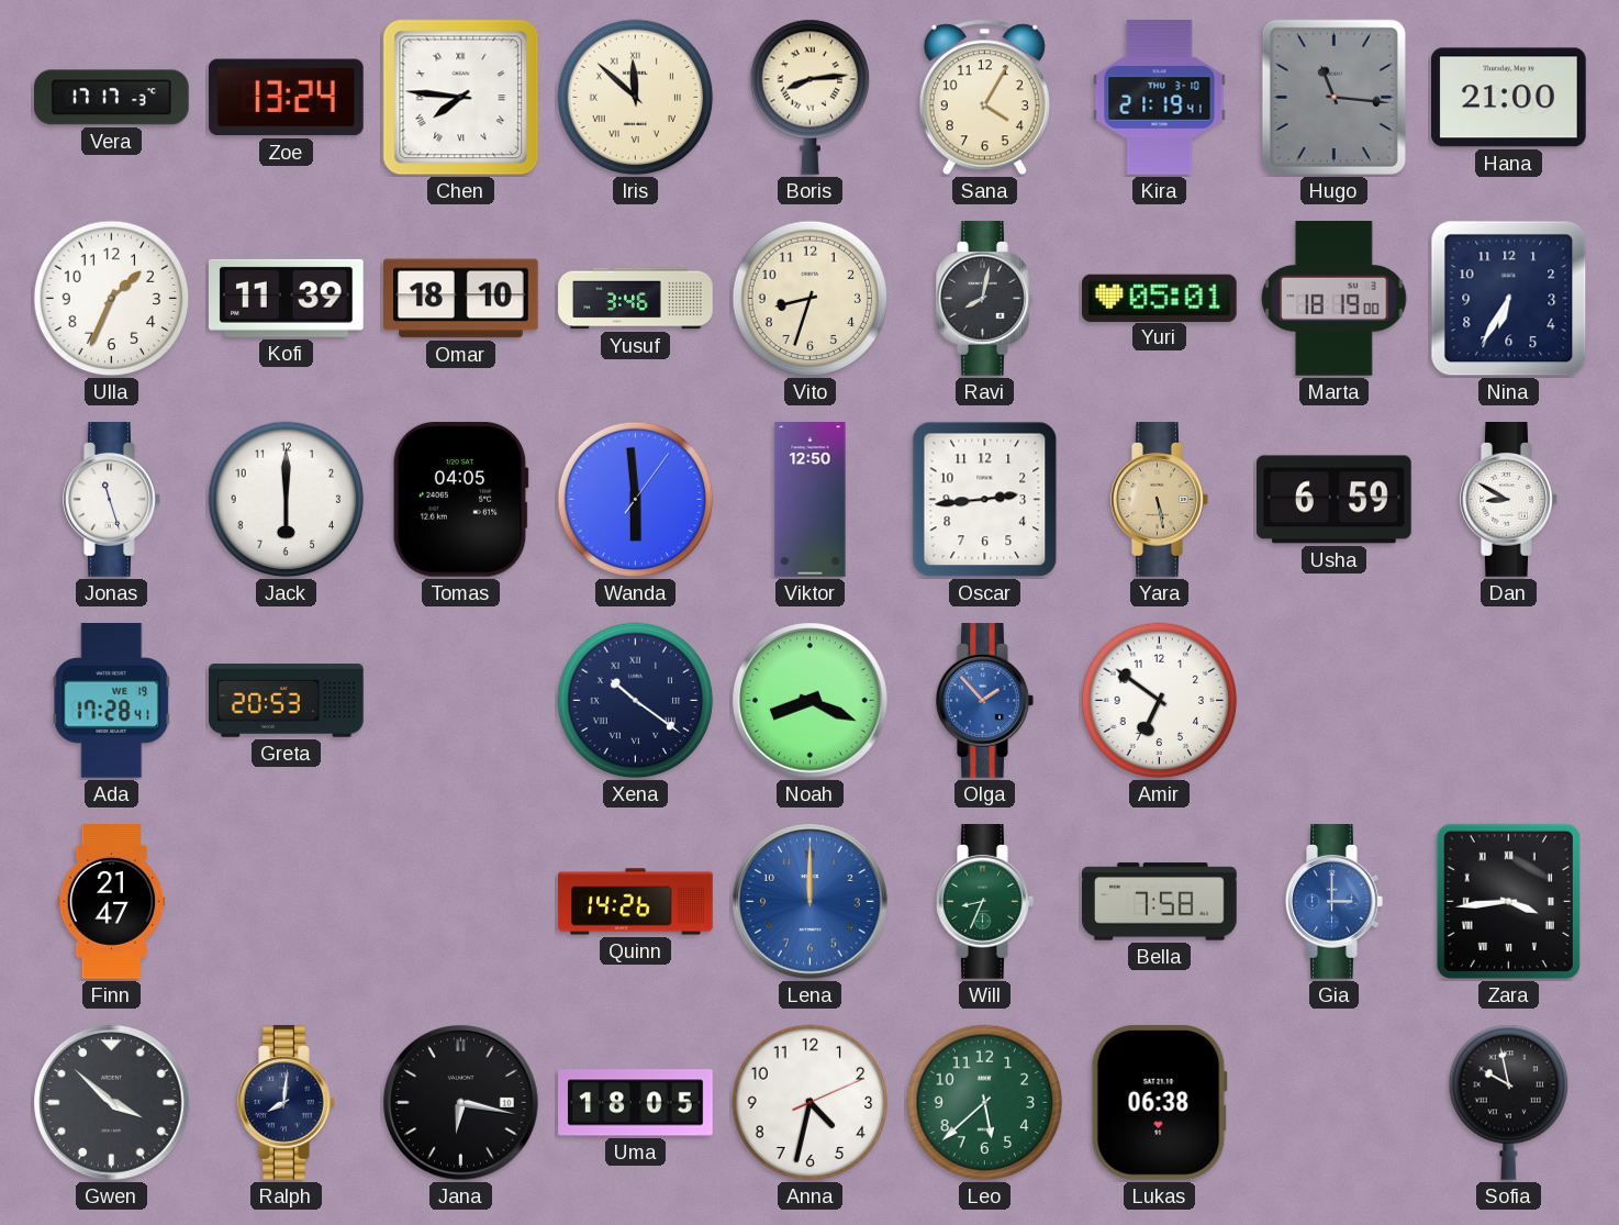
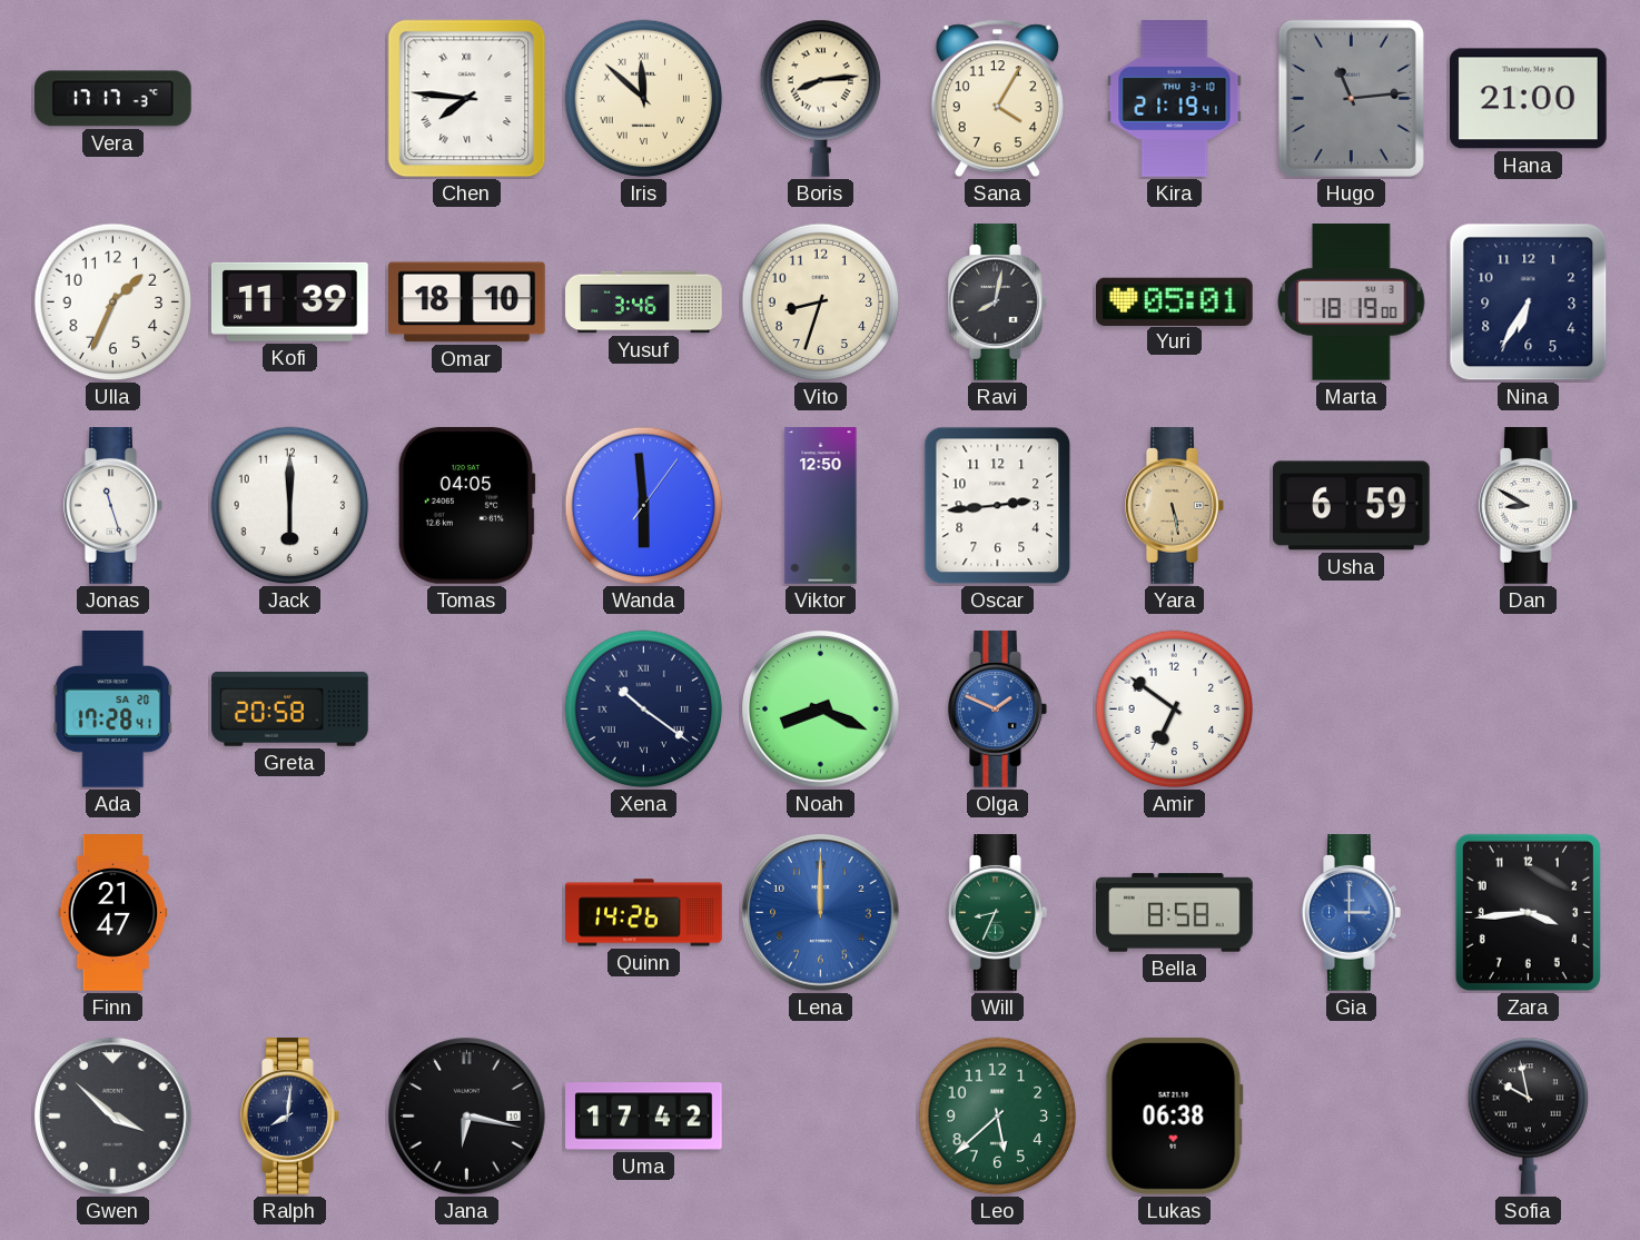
Zoe: 13:24 -> none (286, 98)
Hugo: 11:16 -> 11:14 (1351, 98)
Ada date: WE 19 -> SA 20 (113, 710)
Greta: 20:53 -> 20:58 (290, 710)
Olga: 1:53 -> 1:49 (998, 710)
Bella: 7:58 -> 8:58 (1175, 913)
Zara numerals: Roman -> Arabic (1528, 912)
Uma: 18:05 -> 17:42 (644, 1117)
Anna: 4:32 -> none (811, 1103)
